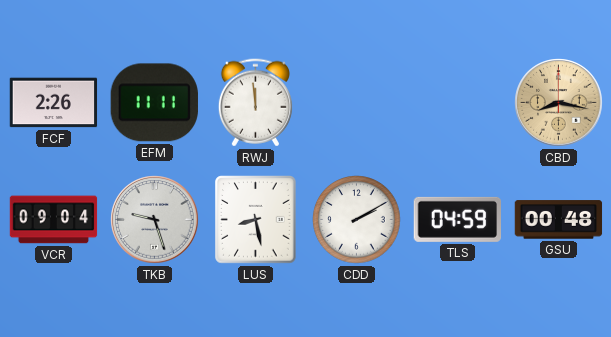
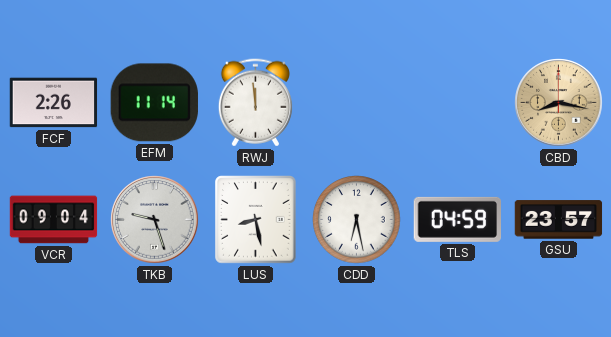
EFM: 11:11 -> 11:14 (154, 103)
CDD: 2:10 -> 6:28 (357, 220)
GSU: 00:48 -> 23:57 (559, 220)
